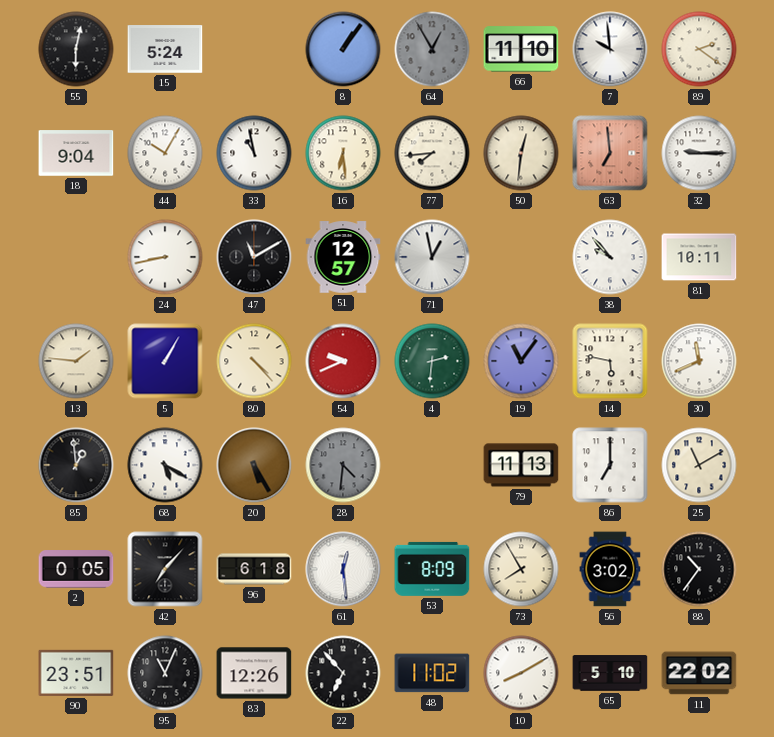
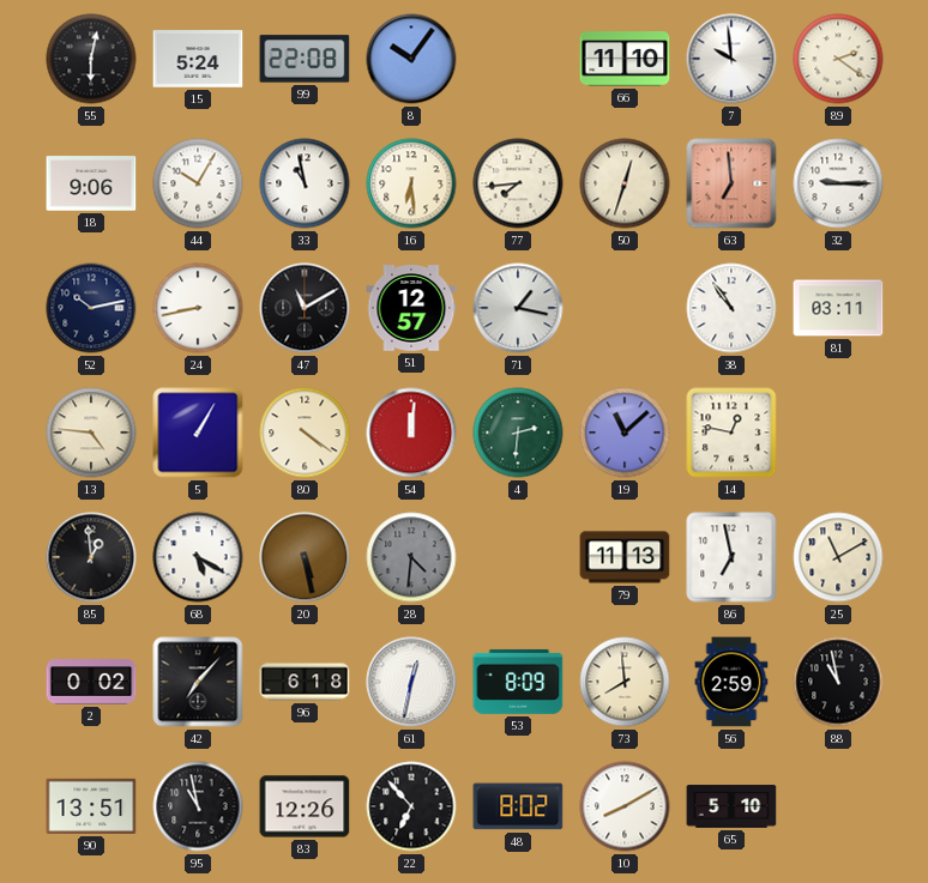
99: none -> 22:08 (305, 59)
8: 1:06 -> 10:06 (411, 59)
64: 12:55 -> none (432, 49)
18: 9:04 -> 9:06 (91, 183)
50: 12:31 -> 12:33 (625, 183)
52: none -> 10:13 (91, 308)
71: 12:58 -> 1:17 (518, 308)
38: 9:53 -> 10:54 (731, 308)
81: 10:11 -> 03:11 (838, 308)
13: 1:46 -> 4:46 (91, 433)
80: 4:23 -> 4:21 (305, 433)
54: 9:41 -> 12:01 (411, 433)
19: 11:06 -> 11:08 (625, 433)
14: 5:47 -> 12:47 (731, 433)
30: 11:41 -> none (699, 361)
20: 5:25 -> 5:28 (305, 557)
86: 7:00 -> 6:58 (731, 557)
2: 0:05 -> 0:02 (91, 682)
61: 12:29 -> 12:32 (411, 682)
73: 7:55 -> 7:59 (625, 682)
56: 3:02 -> 2:59 (731, 682)
88: 10:36 -> 10:58 (838, 682)
90: 23:51 -> 13:51 (91, 806)
95: 11:04 -> 10:58 (198, 806)
48: 11:02 -> 8:02 (518, 806)
11: 22:02 -> none (699, 673)
